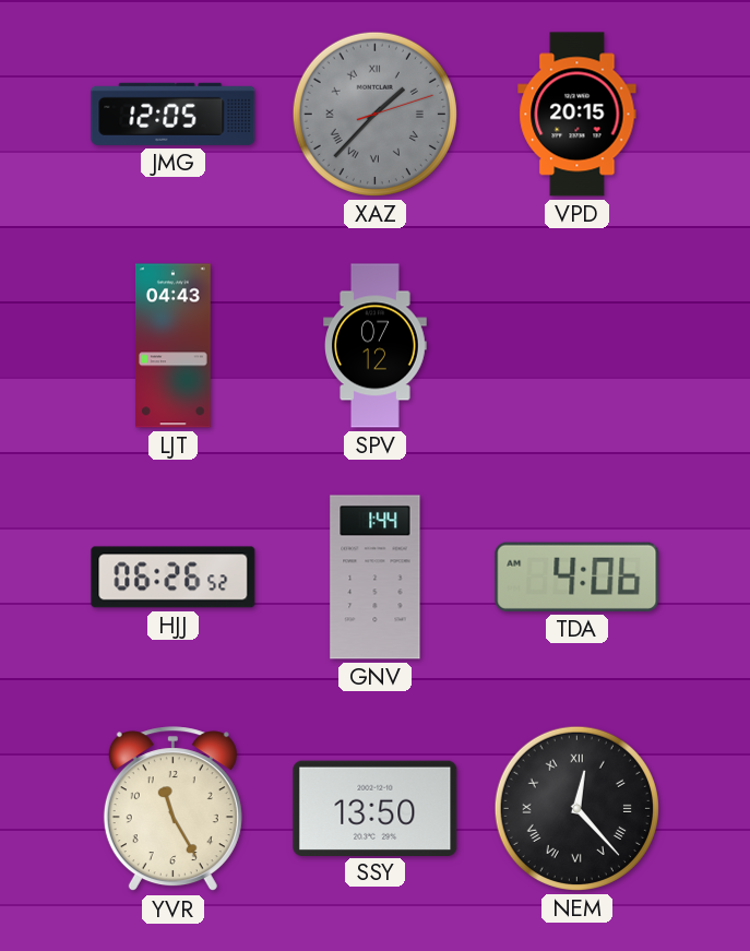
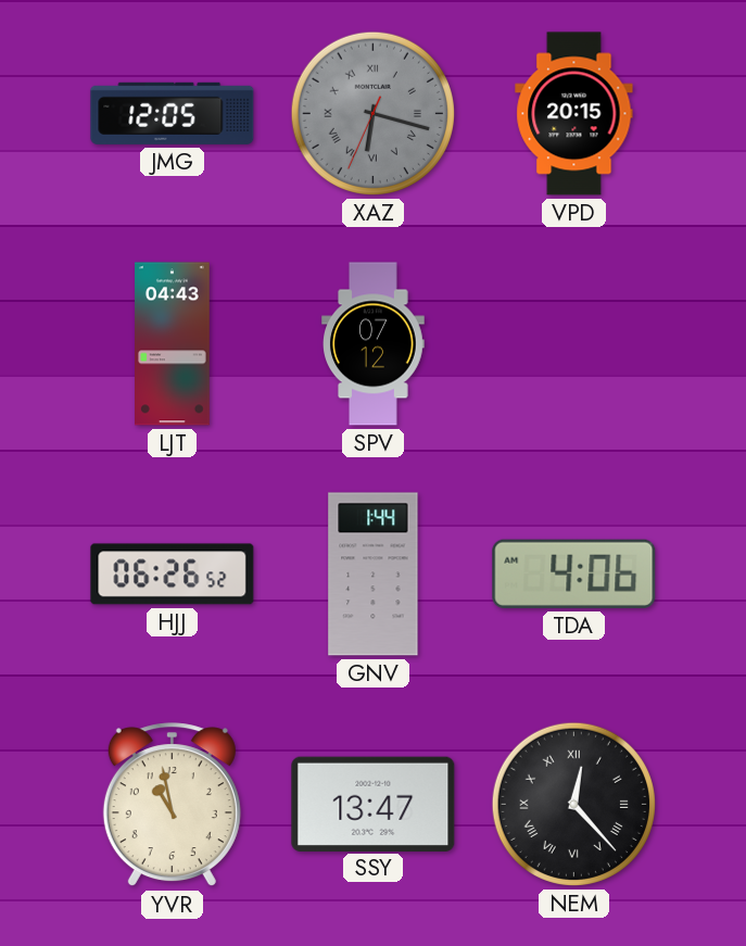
XAZ: 1:37 -> 6:17 (372, 113)
YVR: 11:25 -> 10:58 (172, 805)
SSY: 13:50 -> 13:47 (374, 804)
